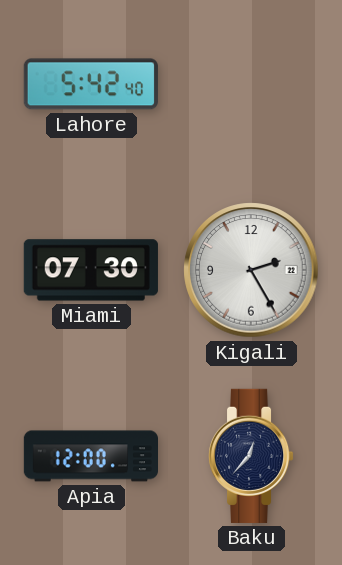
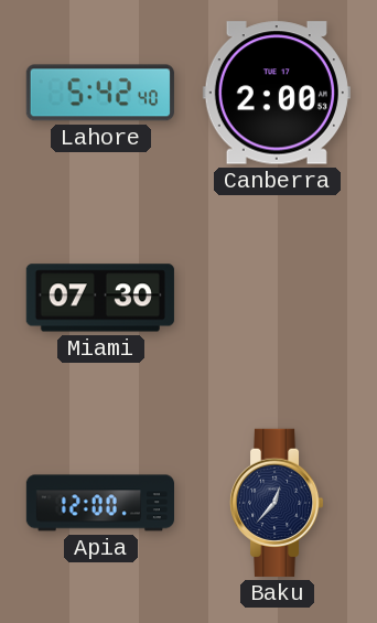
Canberra: none -> 2:00 (277, 93)
Kigali: 2:25 -> none (251, 270)
